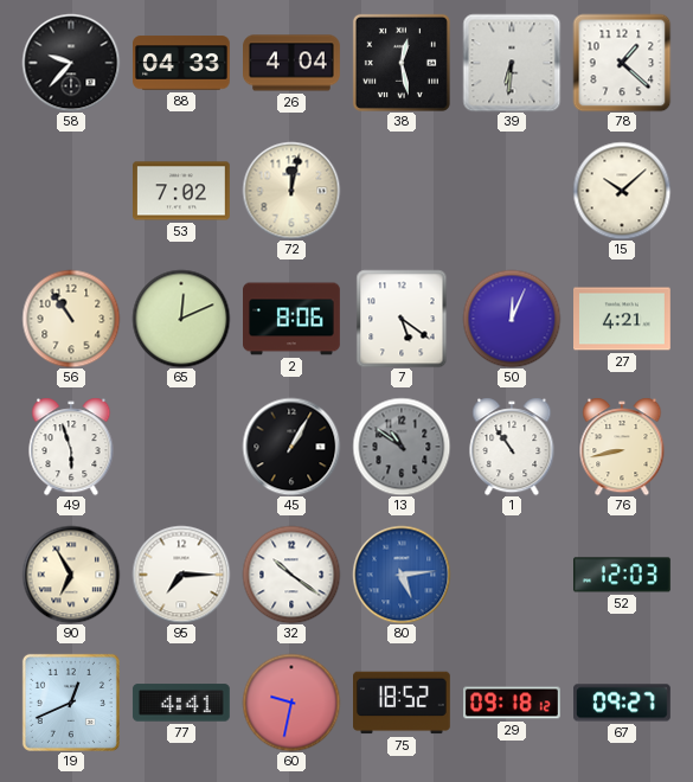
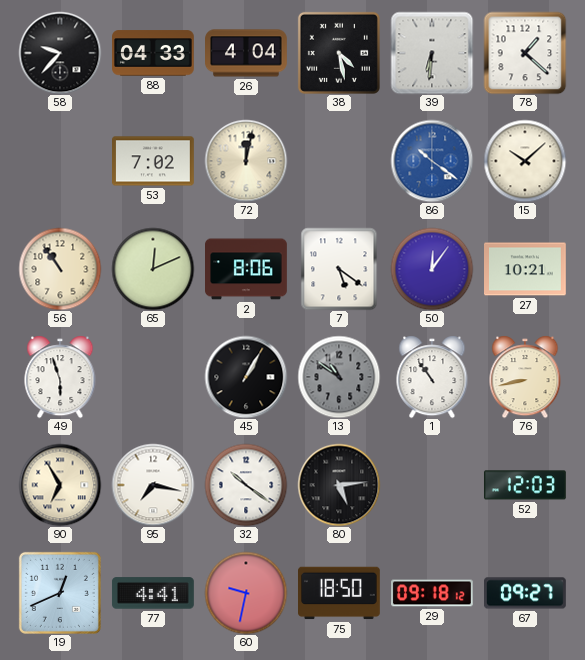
38: 12:28 -> 4:28 (339, 53)
86: none -> 10:21 (432, 161)
50: 12:04 -> 12:06 (432, 269)
27: 4:21 -> 10:21 (526, 269)
95: 7:15 -> 7:17 (153, 485)
80 dial: blue -> black (339, 485)
75: 18:52 -> 18:50 (340, 593)
